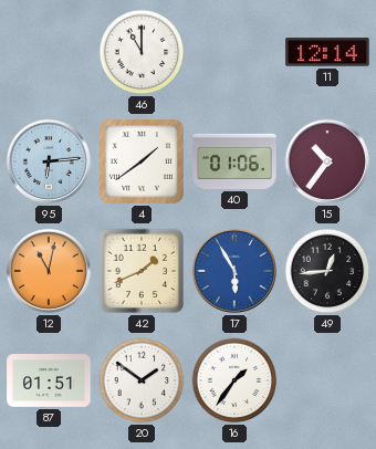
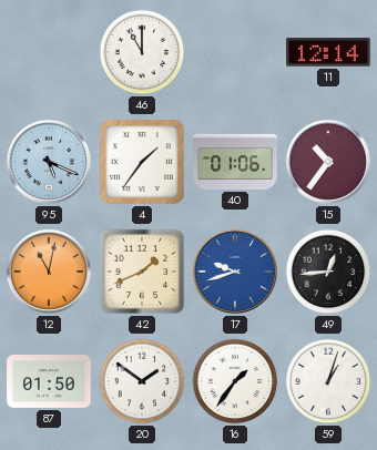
95: 6:14 -> 5:19 (49, 162)
4: 1:39 -> 1:36 (142, 162)
17: 5:55 -> 9:42 (235, 272)
87: 01:51 -> 01:50 (49, 382)
59: none -> 1:03 (328, 381)
